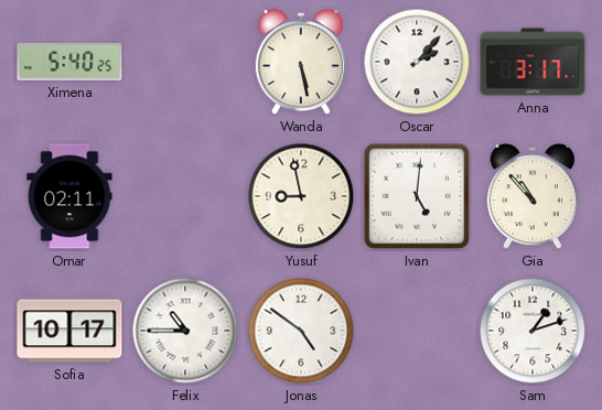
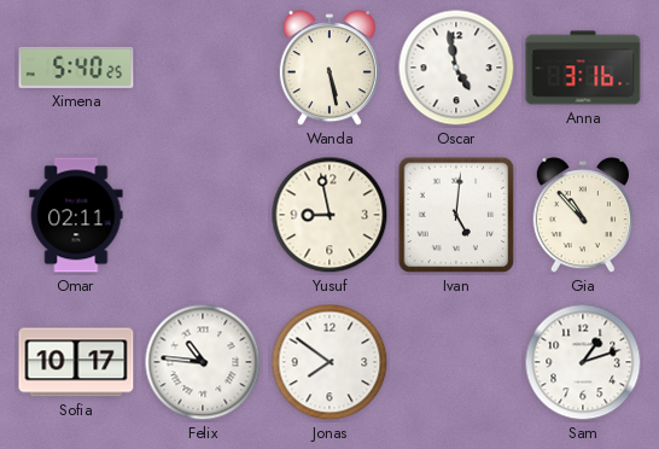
Oscar: 2:07 -> 4:58 (456, 68)
Anna: 3:17 -> 3:16 (583, 68)
Felix: 10:45 -> 10:46 (203, 362)
Jonas: 4:51 -> 7:51 (329, 362)
